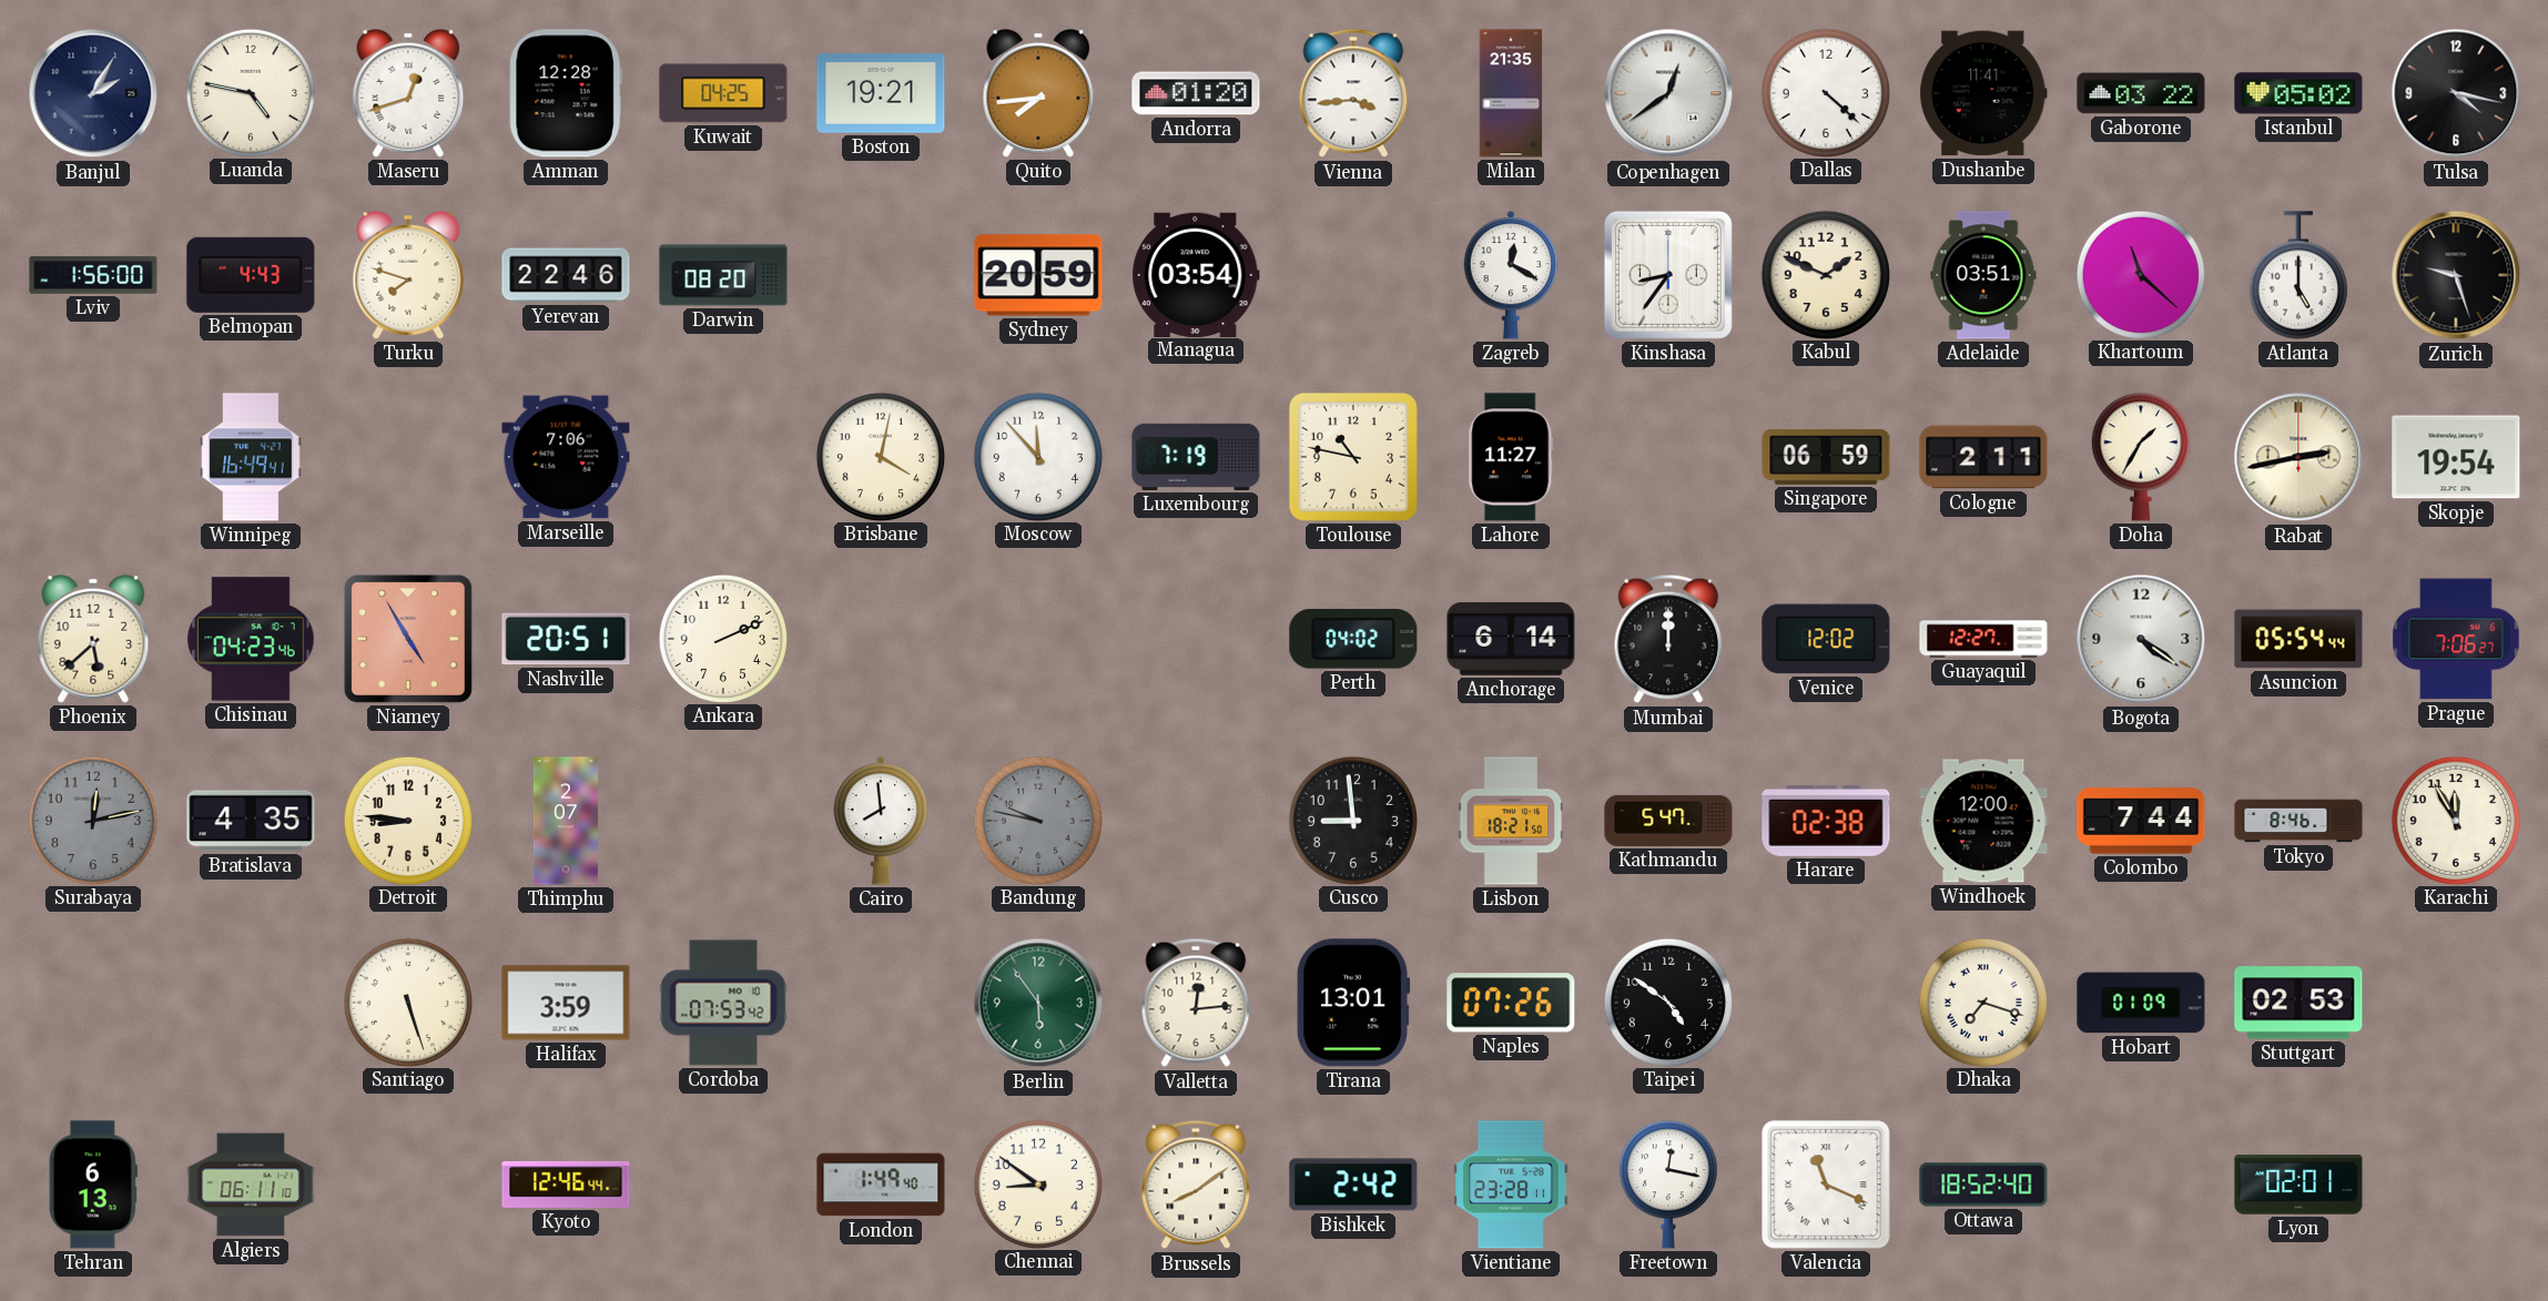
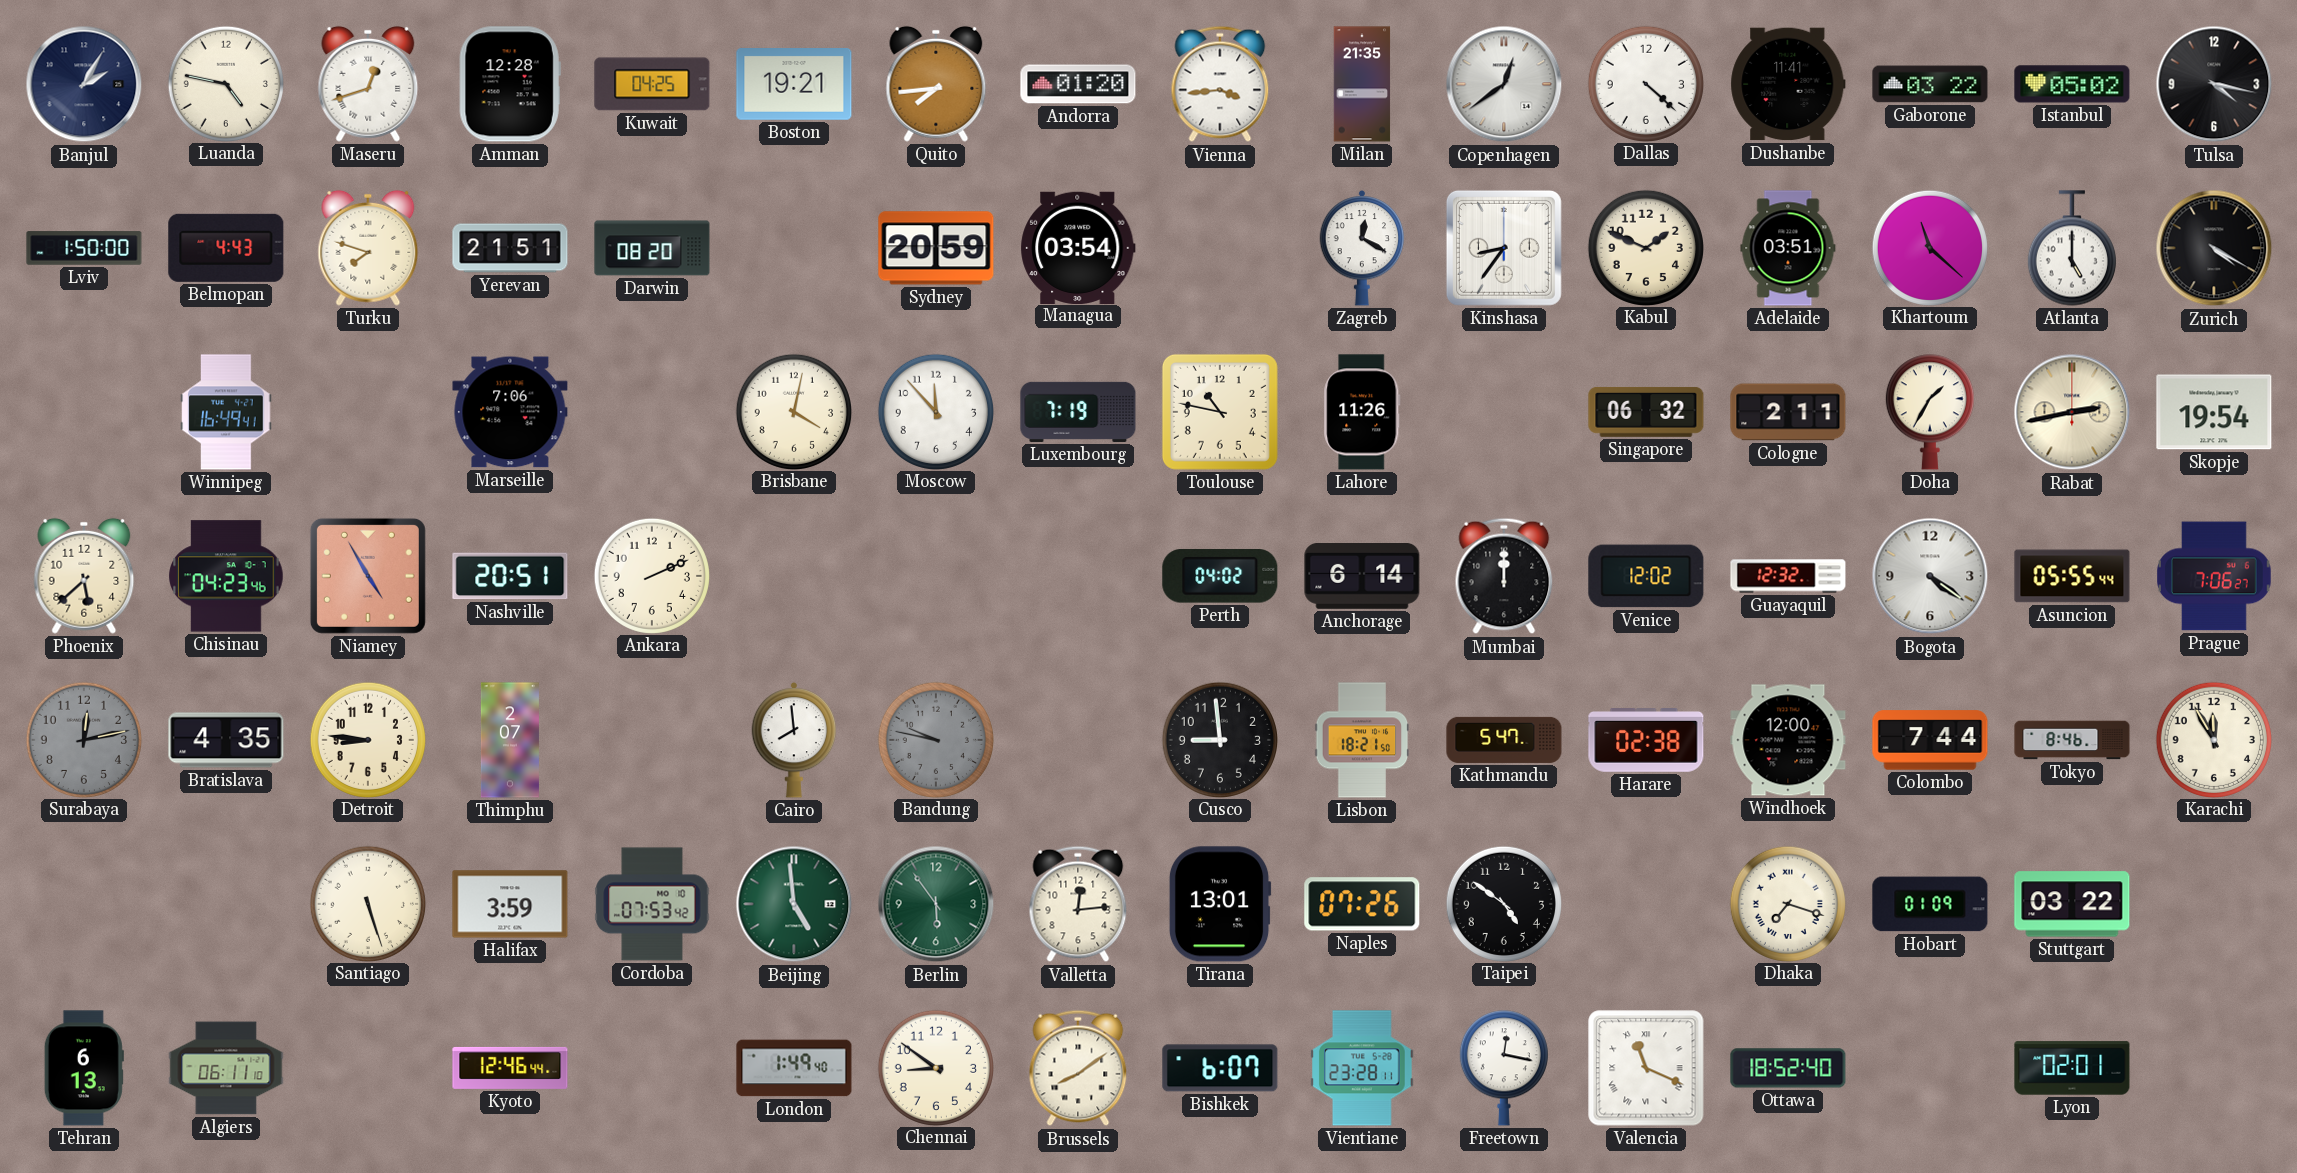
Lviv: 1:56 -> 1:50 (84, 248)
Yerevan: 22:46 -> 21:51 (510, 248)
Zurich: 9:27 -> 4:20 (2214, 248)
Lahore: 11:27 -> 11:26 (1362, 412)
Singapore: 06:59 -> 06:32 (1646, 412)
Guayaquil: 12:27 -> 12:32 (1788, 576)
Asuncion: 05:54 -> 05:55 (2072, 576)
Beijing: none -> 4:59 (794, 904)
Stuttgart: 02:53 -> 03:22 (2072, 904)
Bishkek: 2:42 -> 6:07 (1220, 1068)
